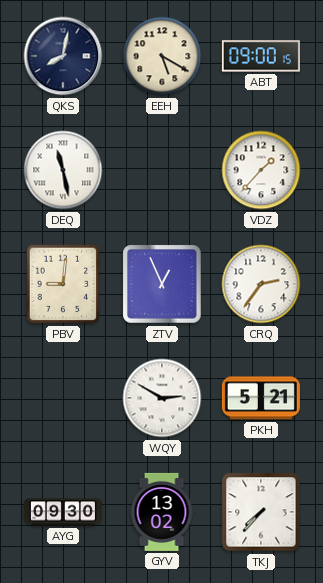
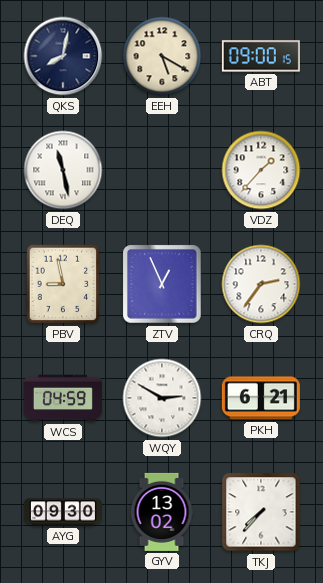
PBV: 9:01 -> 8:58 (63, 284)
WCS: none -> 04:59 (63, 398)
PKH: 5:21 -> 6:21 (261, 398)
